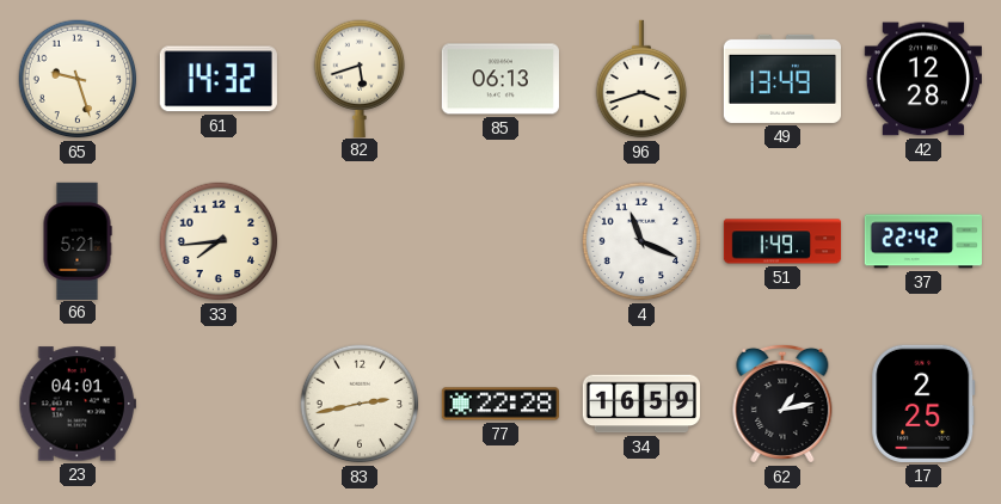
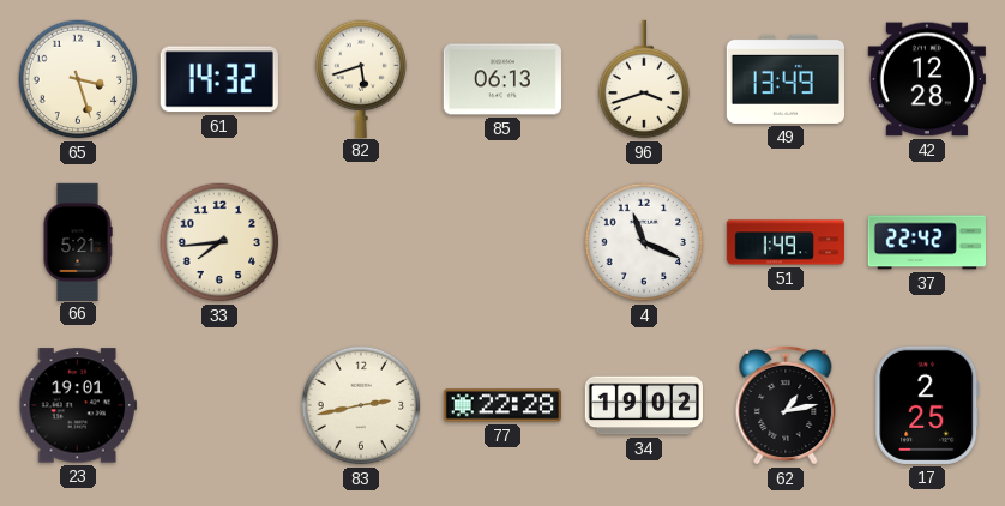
65: 9:27 -> 3:27 (78, 79)
23: 04:01 -> 19:01 (78, 405)
34: 16:59 -> 19:02 (643, 405)
